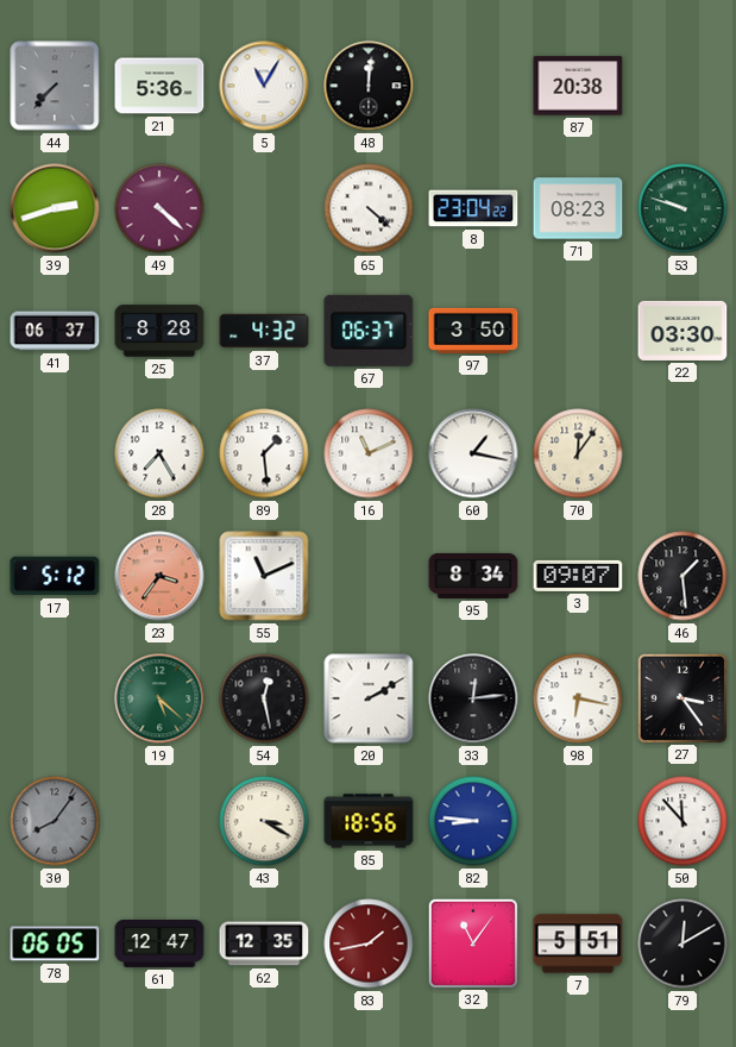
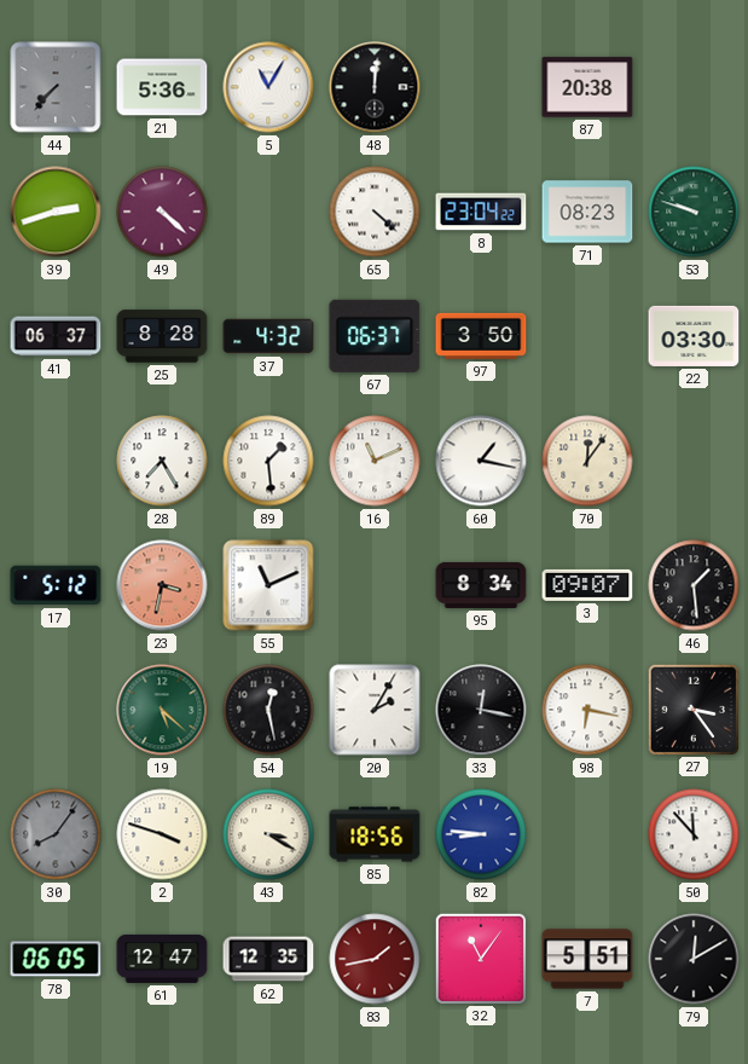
23: 3:36 -> 3:32 (162, 585)
20: 2:10 -> 2:05 (375, 710)
33: 12:14 -> 12:17 (481, 710)
2: none -> 3:48 (162, 834)
